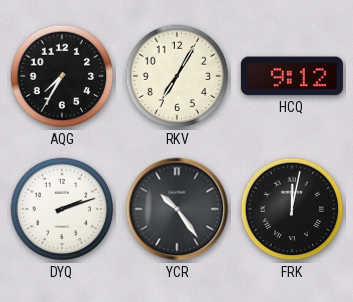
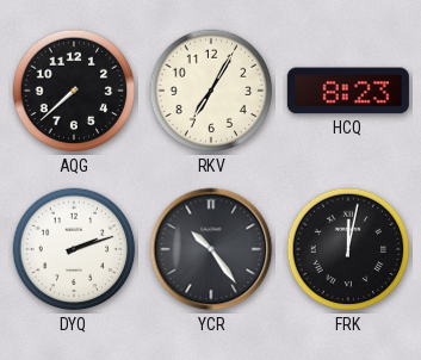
AQG: 7:35 -> 7:38 (74, 91)
HCQ: 9:12 -> 8:23 (348, 91)
